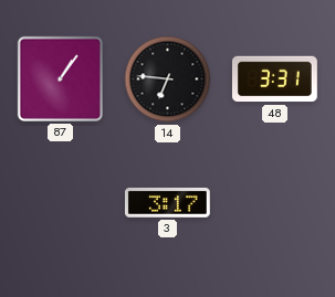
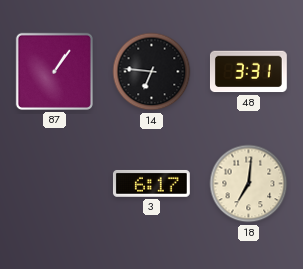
3: 3:17 -> 6:17 (151, 183)
18: none -> 7:01 (249, 184)
